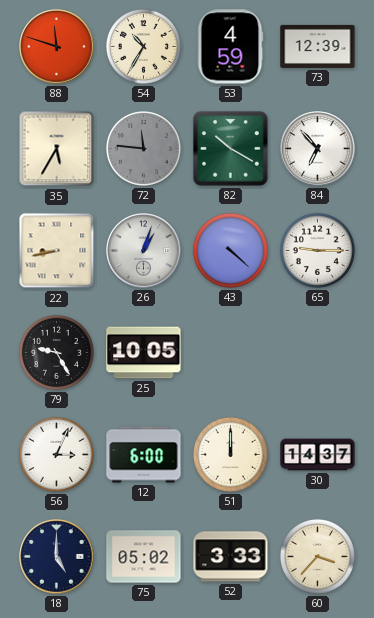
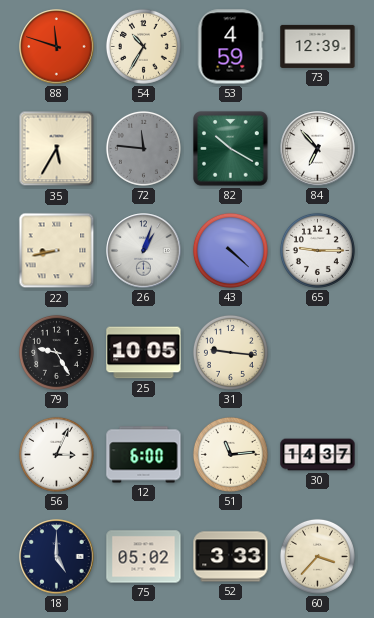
31: none -> 9:16 (230, 352)
51: 12:00 -> 11:14 (230, 454)
